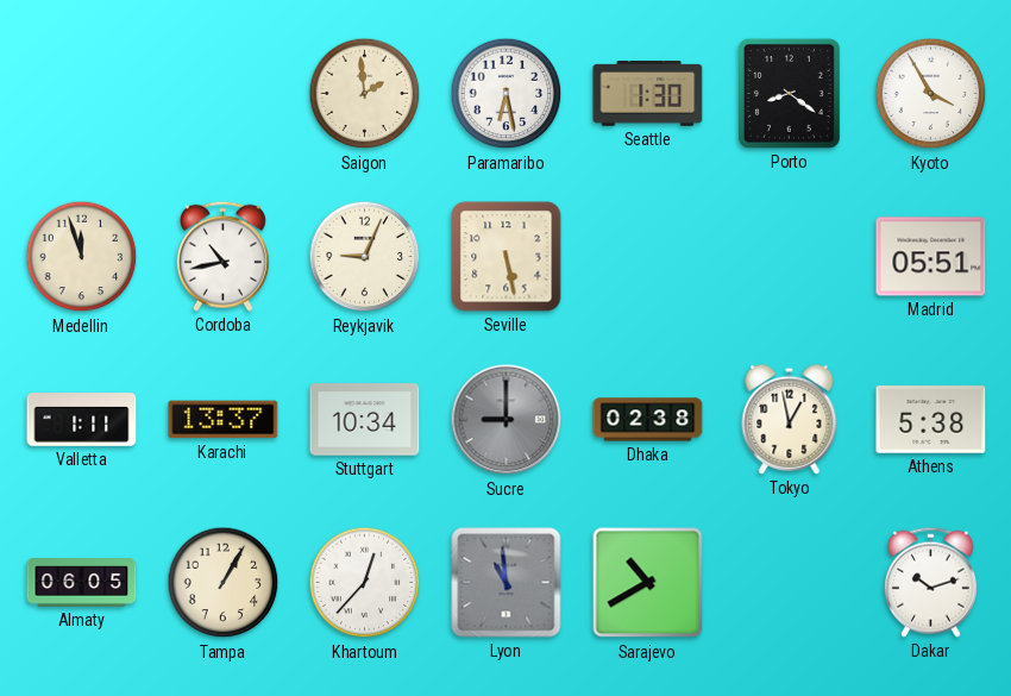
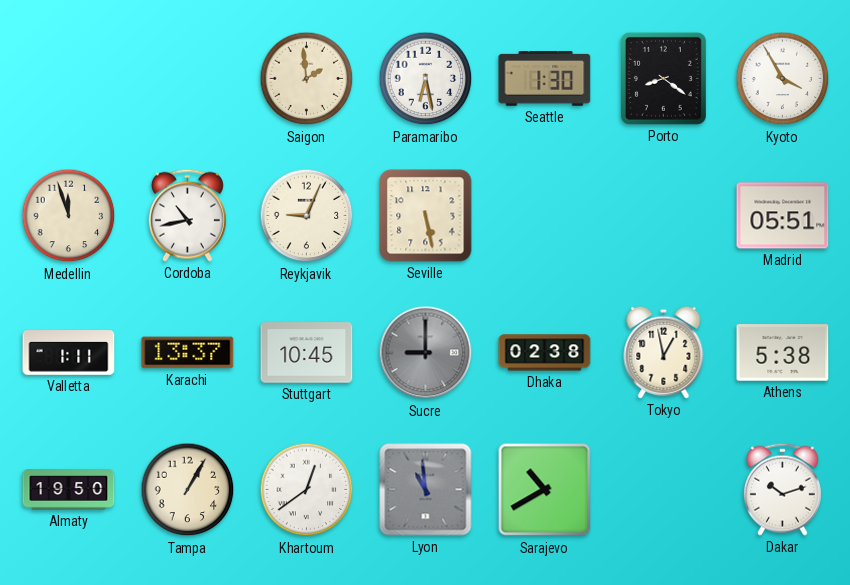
Stuttgart: 10:34 -> 10:45 (307, 353)
Almaty: 06:05 -> 19:50 (69, 490)
Khartoum: 12:37 -> 12:39 (307, 490)
